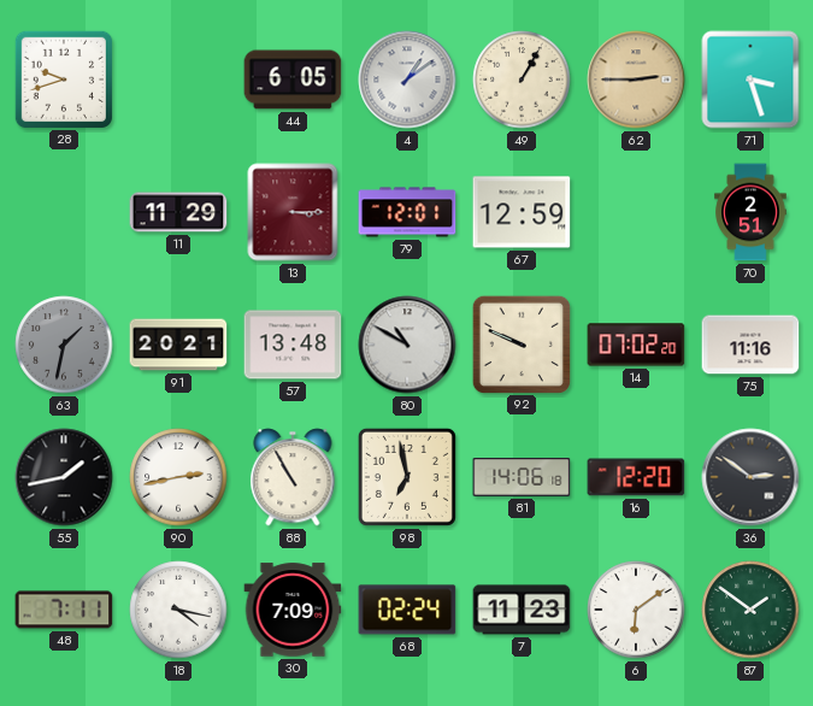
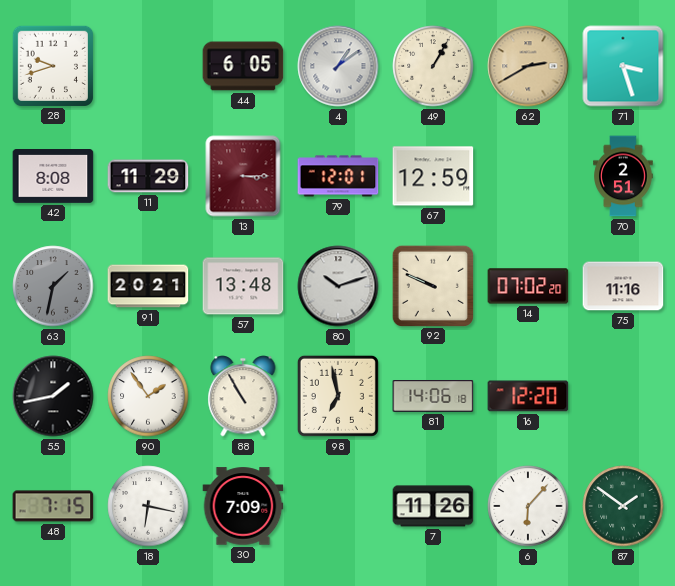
62: 2:45 -> 2:40 (528, 66)
42: none -> 8:08 (53, 177)
80: 10:50 -> 10:12 (338, 286)
90: 2:43 -> 1:54 (148, 396)
36: 2:51 -> none (750, 477)
48: 7:11 -> 7:15 (53, 506)
18: 4:17 -> 6:17 (148, 506)
68: 02:24 -> none (407, 610)
7: 11:23 -> 11:26 (433, 506)
6: 6:09 -> 6:07 (528, 506)
